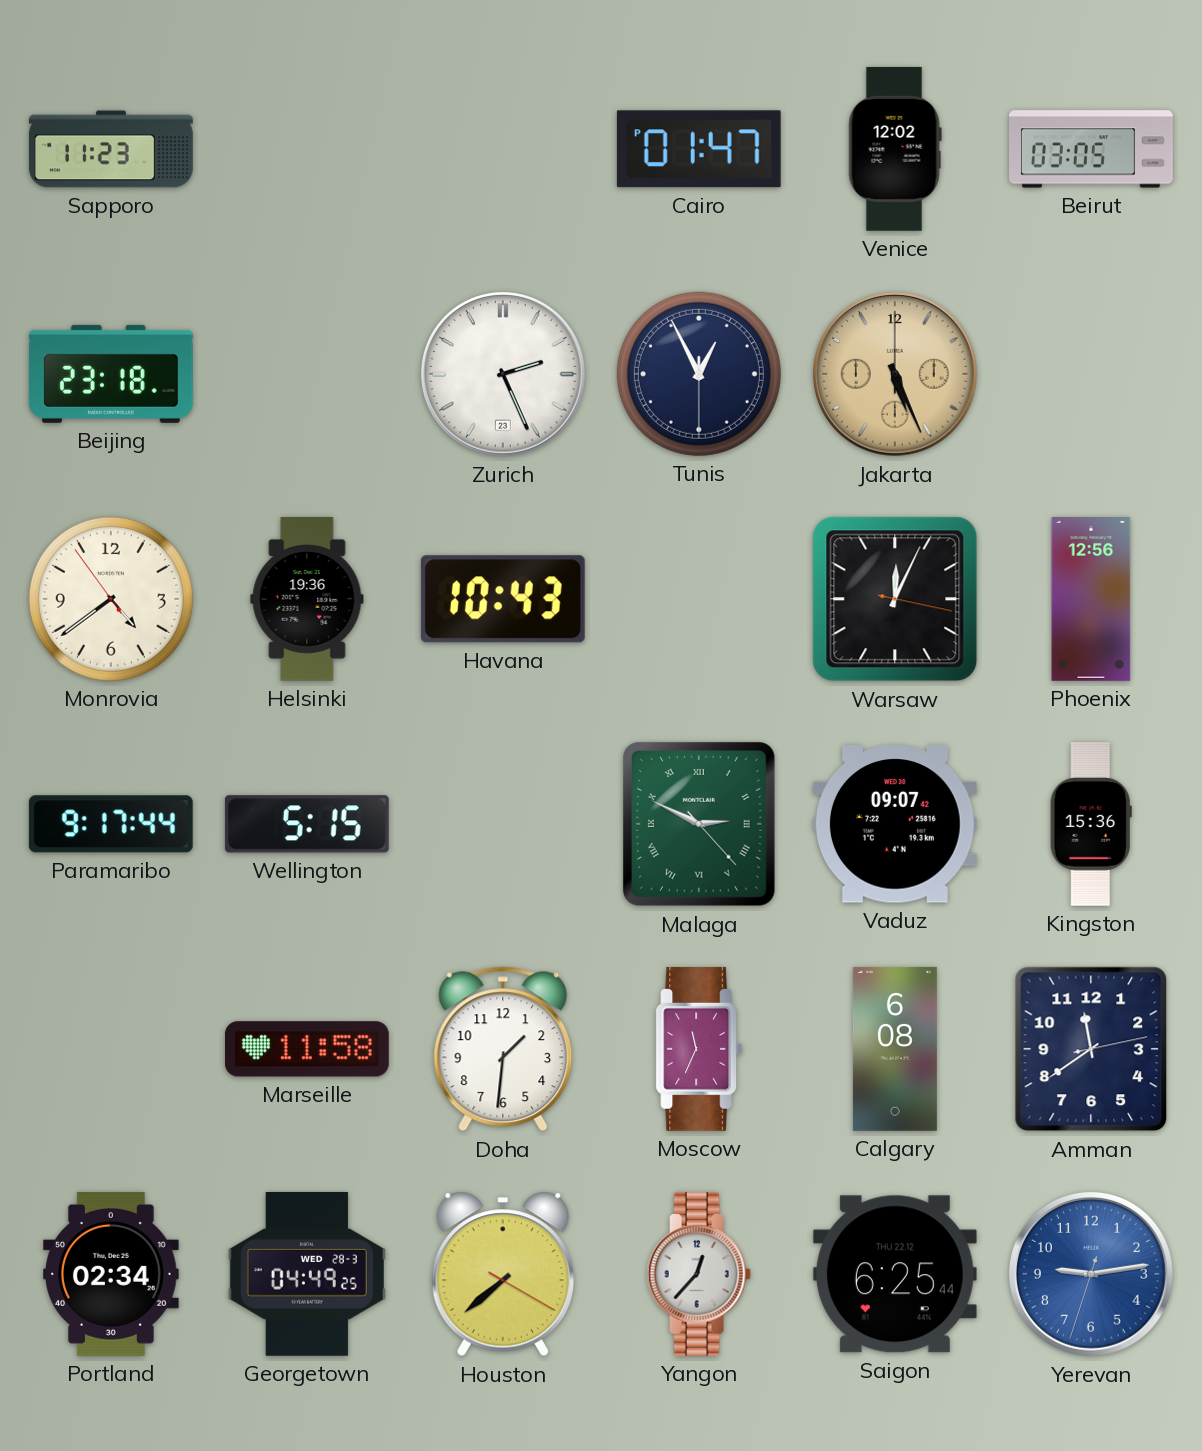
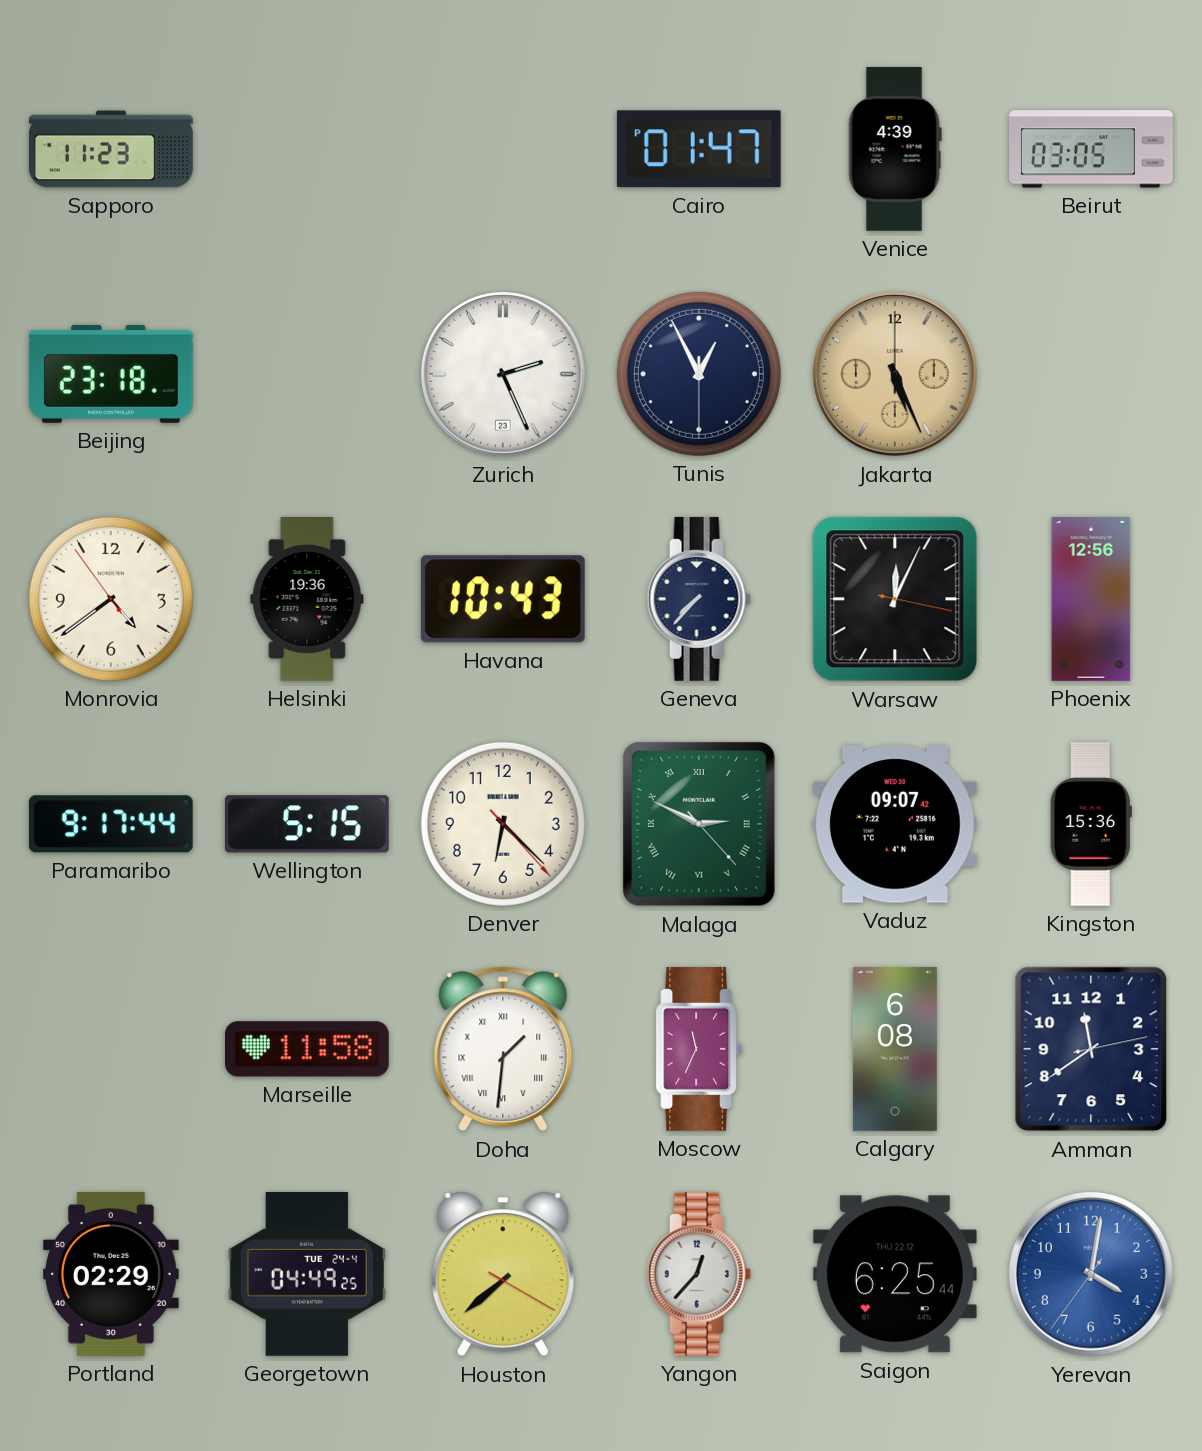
Venice: 12:02 -> 4:39 (895, 149)
Geneva: none -> 7:37 (699, 599)
Denver: none -> 6:22 (503, 824)
Doha numerals: Arabic -> Roman (503, 1049)
Portland: 02:34 -> 02:29 (111, 1274)
Georgetown date: WED 28-3 -> TUE 24-4 (307, 1274)
Yerevan: 9:13 -> 4:01 (1092, 1275)
